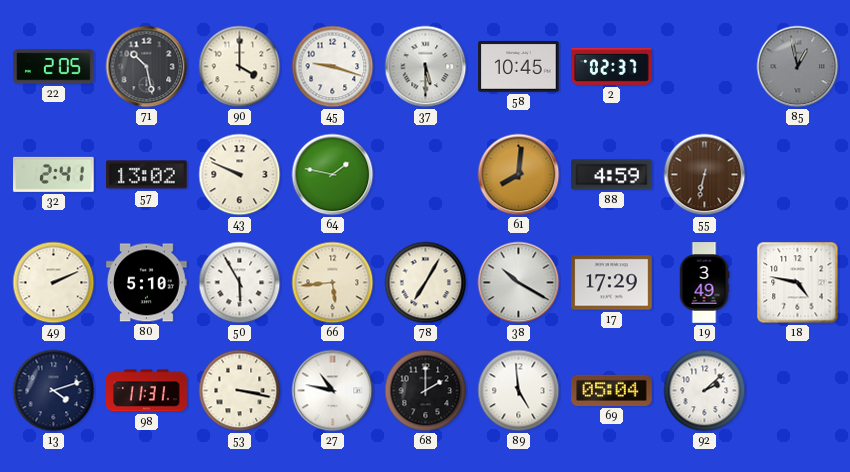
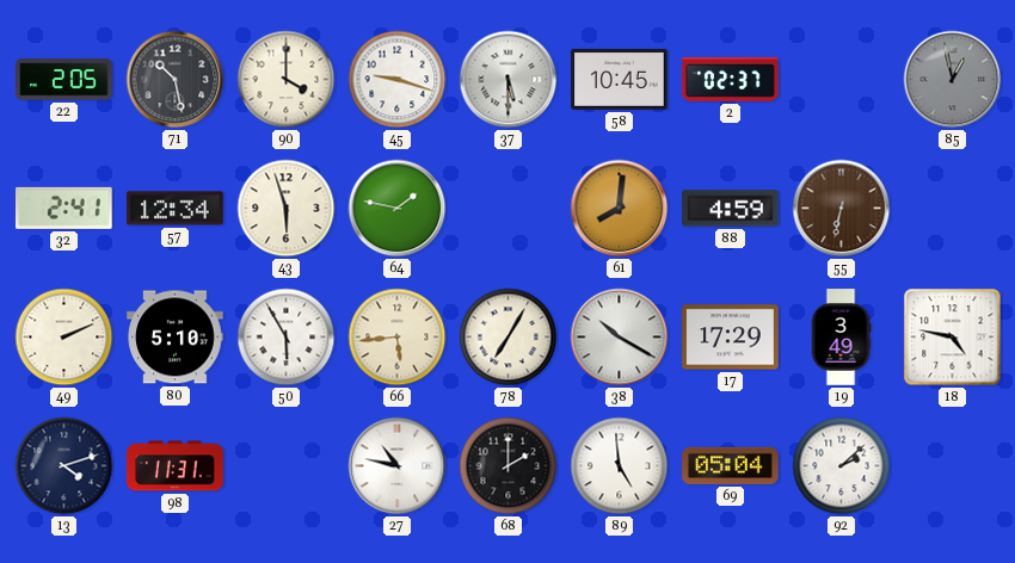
57: 13:02 -> 12:34 (176, 209)
43: 9:49 -> 5:57 (287, 209)
53: 3:17 -> none (240, 391)
